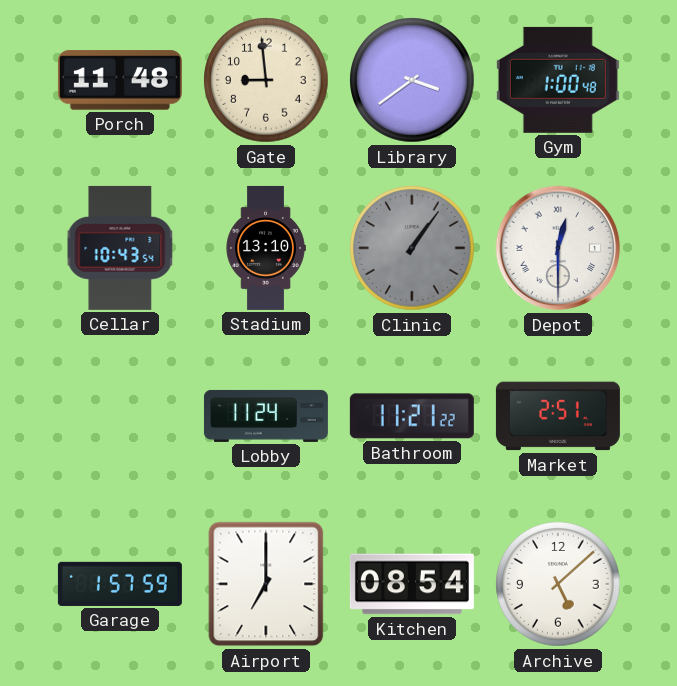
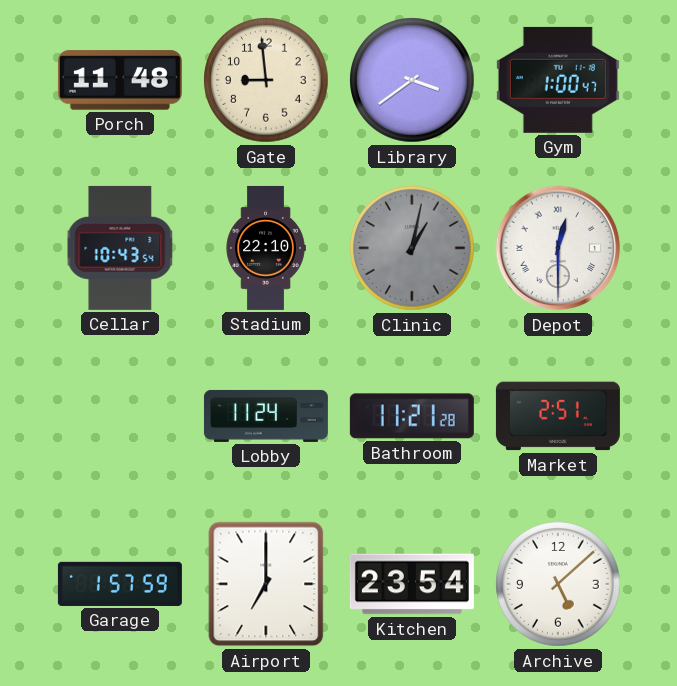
Gym: 1:00:48 -> 1:00:47 (558, 80)
Stadium: 13:10 -> 22:10 (266, 248)
Clinic: 1:06 -> 1:02 (412, 248)
Bathroom: 11:21:22 -> 11:21:28 (412, 416)
Kitchen: 08:54 -> 23:54 (412, 584)
